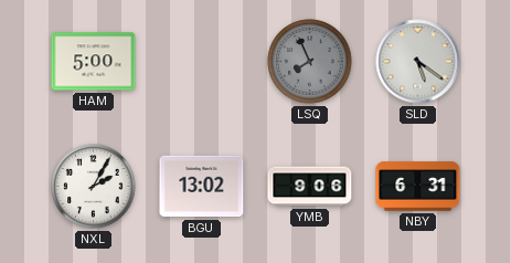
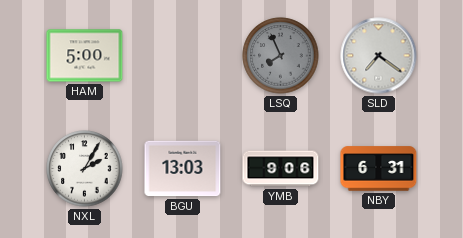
SLD: 5:21 -> 7:21 (379, 56)
BGU: 13:02 -> 13:03 (183, 169)
